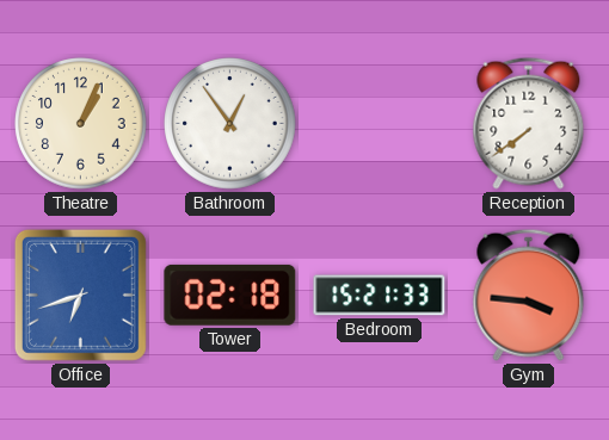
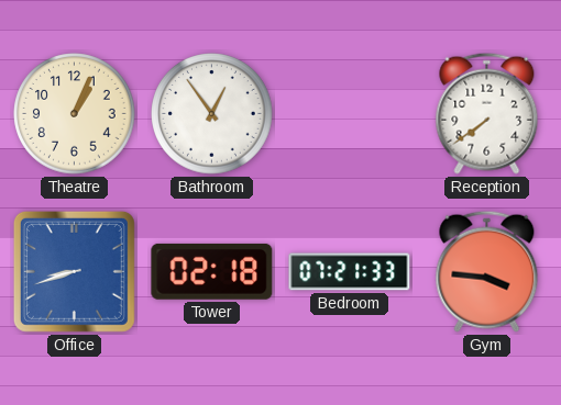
Office: 6:42 -> 8:42 (74, 271)
Bedroom: 15:21 -> 07:21 (350, 272)
